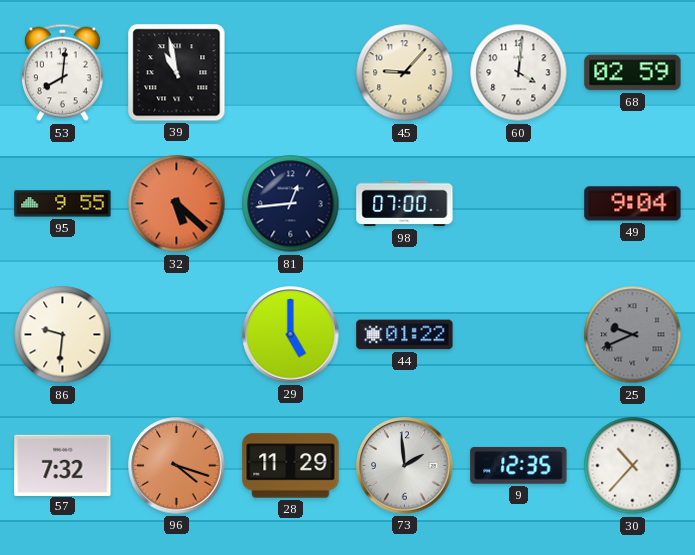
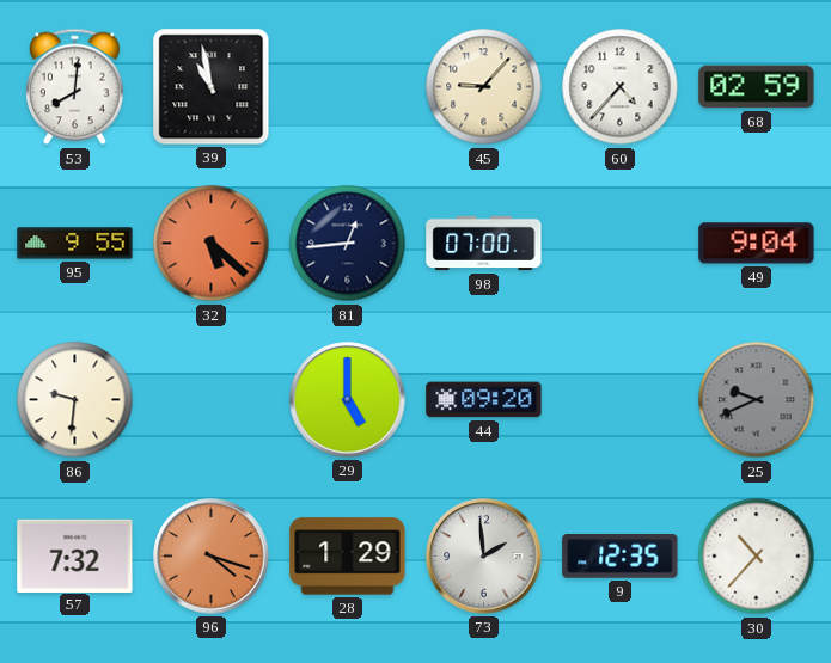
60: 4:01 -> 4:37 (621, 87)
44: 01:22 -> 09:20 (484, 400)
28: 11:29 -> 1:29 (348, 557)
